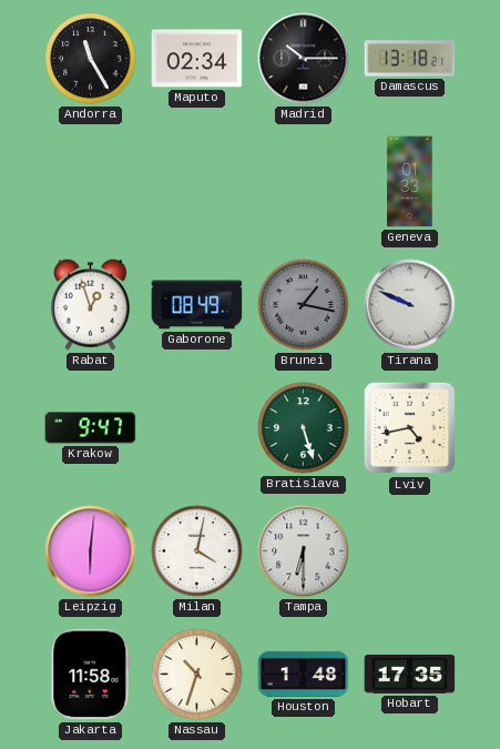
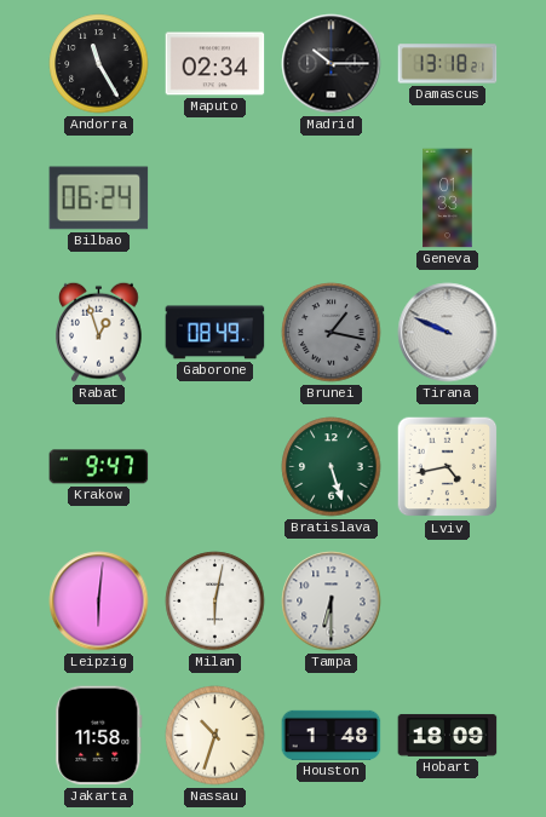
Bilbao: none -> 06:24 (99, 199)
Milan: 4:02 -> 6:02 (215, 602)
Hobart: 17:35 -> 18:09 (448, 735)
